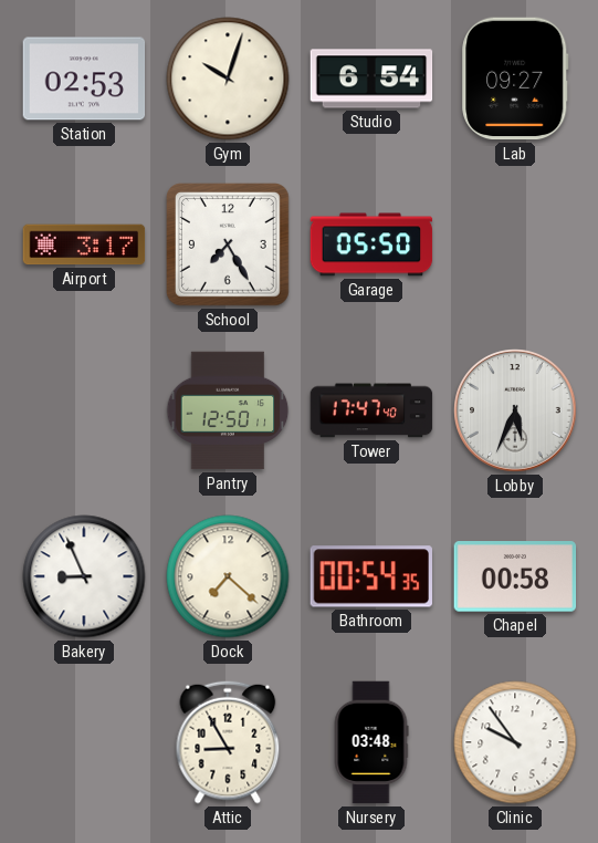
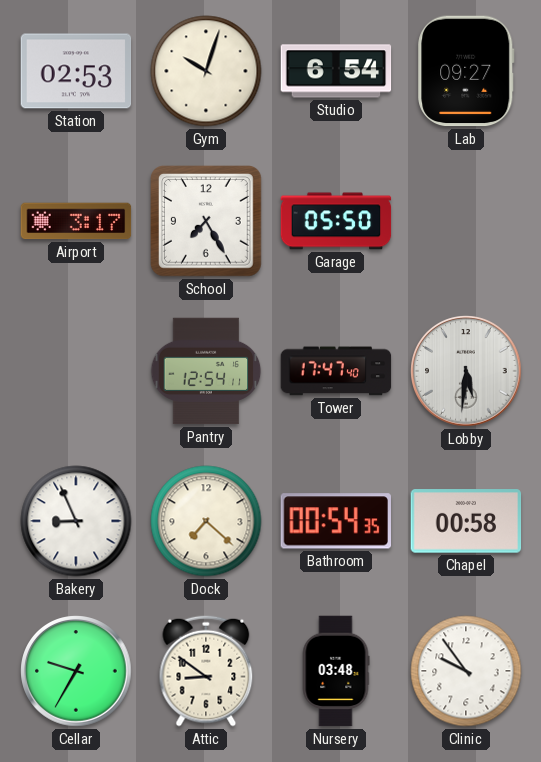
Pantry: 12:50 -> 12:54 (206, 371)
Lobby: 5:34 -> 5:31 (466, 371)
Cellar: none -> 9:35 (76, 671)
Attic: 8:55 -> 8:51 (206, 671)
